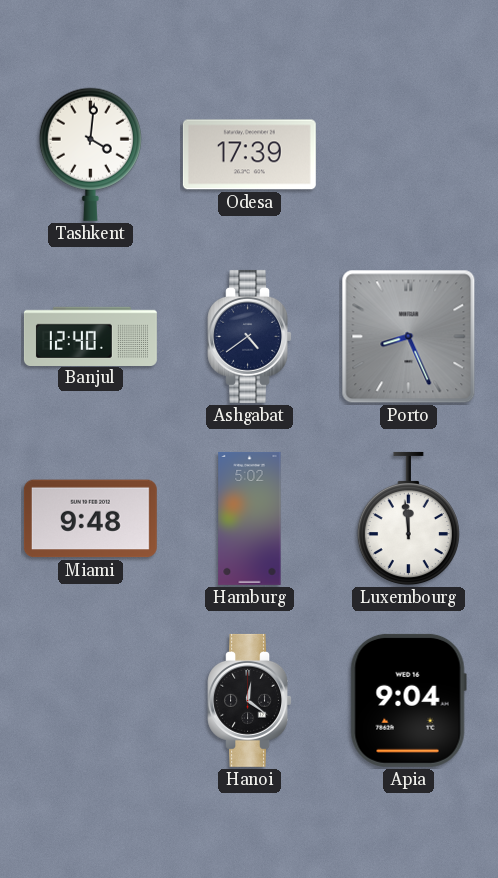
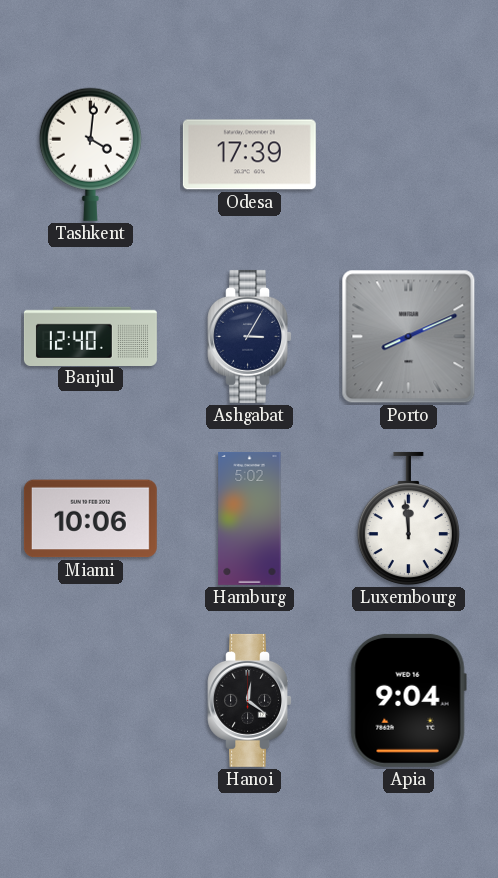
Ashgabat: 4:39 -> 3:05 (249, 336)
Porto: 8:26 -> 8:11 (409, 337)
Miami: 9:48 -> 10:06 (90, 519)
